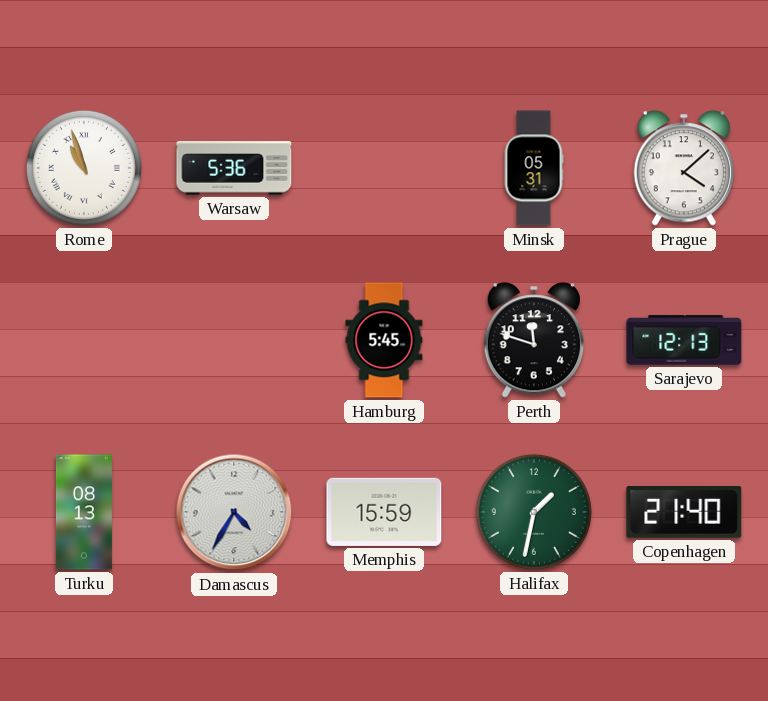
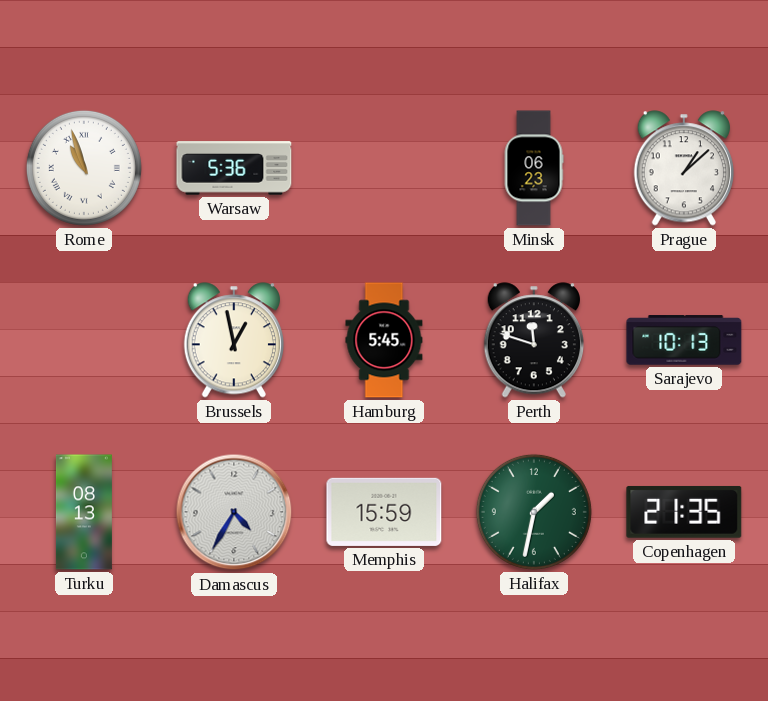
Minsk: 05:31 -> 06:23 (534, 168)
Prague: 4:08 -> 1:08 (683, 168)
Brussels: none -> 12:58 (233, 340)
Sarajevo: 12:13 -> 10:13 (684, 340)
Copenhagen: 21:40 -> 21:35 (684, 512)
